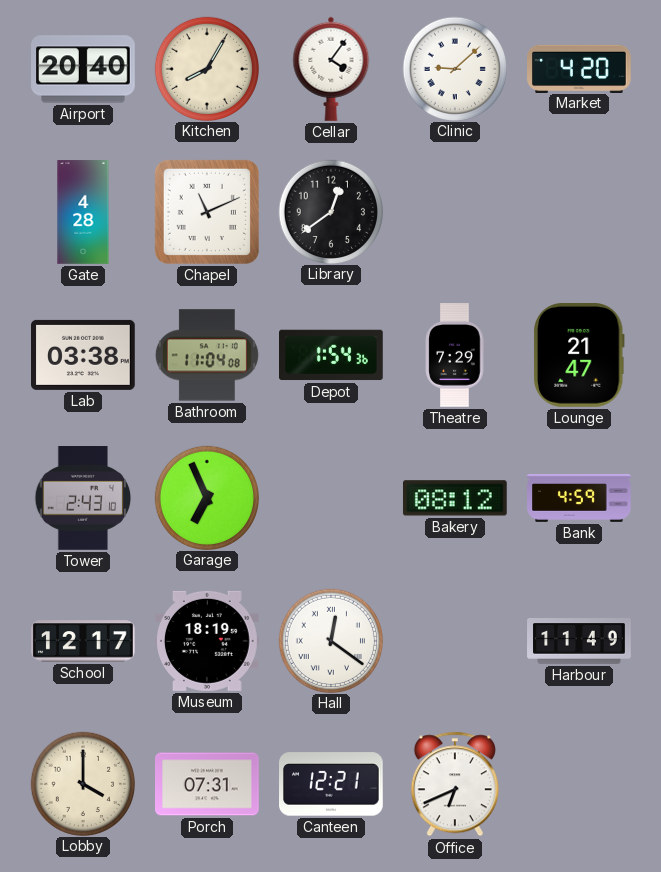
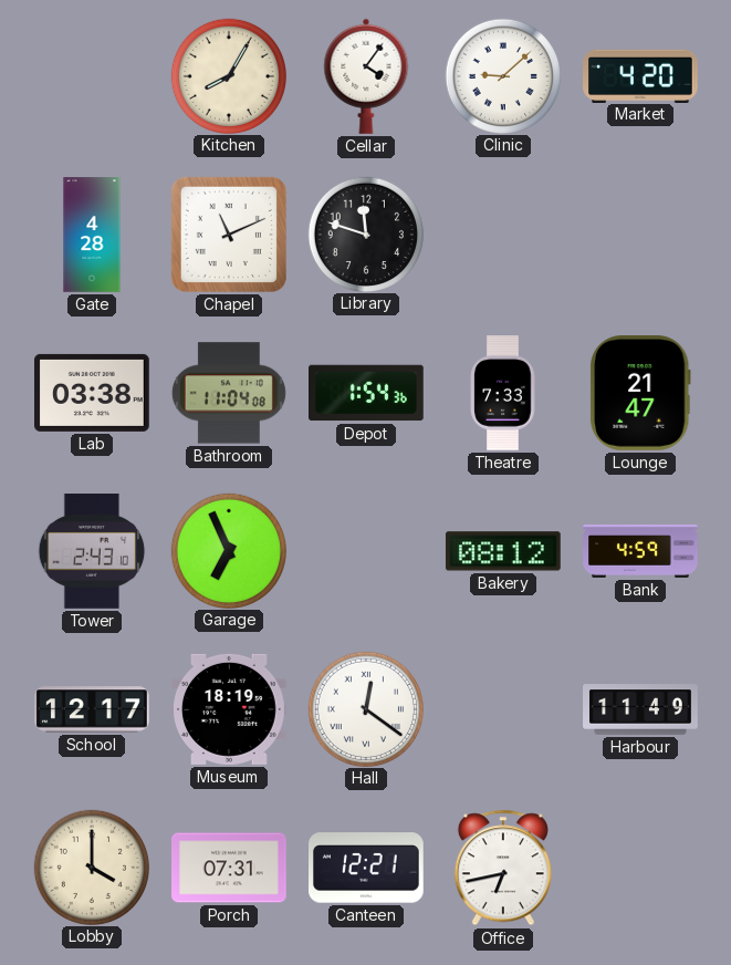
Airport: 20:40 -> none (83, 69)
Library: 12:39 -> 11:48 (365, 234)
Theatre: 7:29 -> 7:33 (503, 393)
Office: 6:41 -> 6:43 (503, 868)
